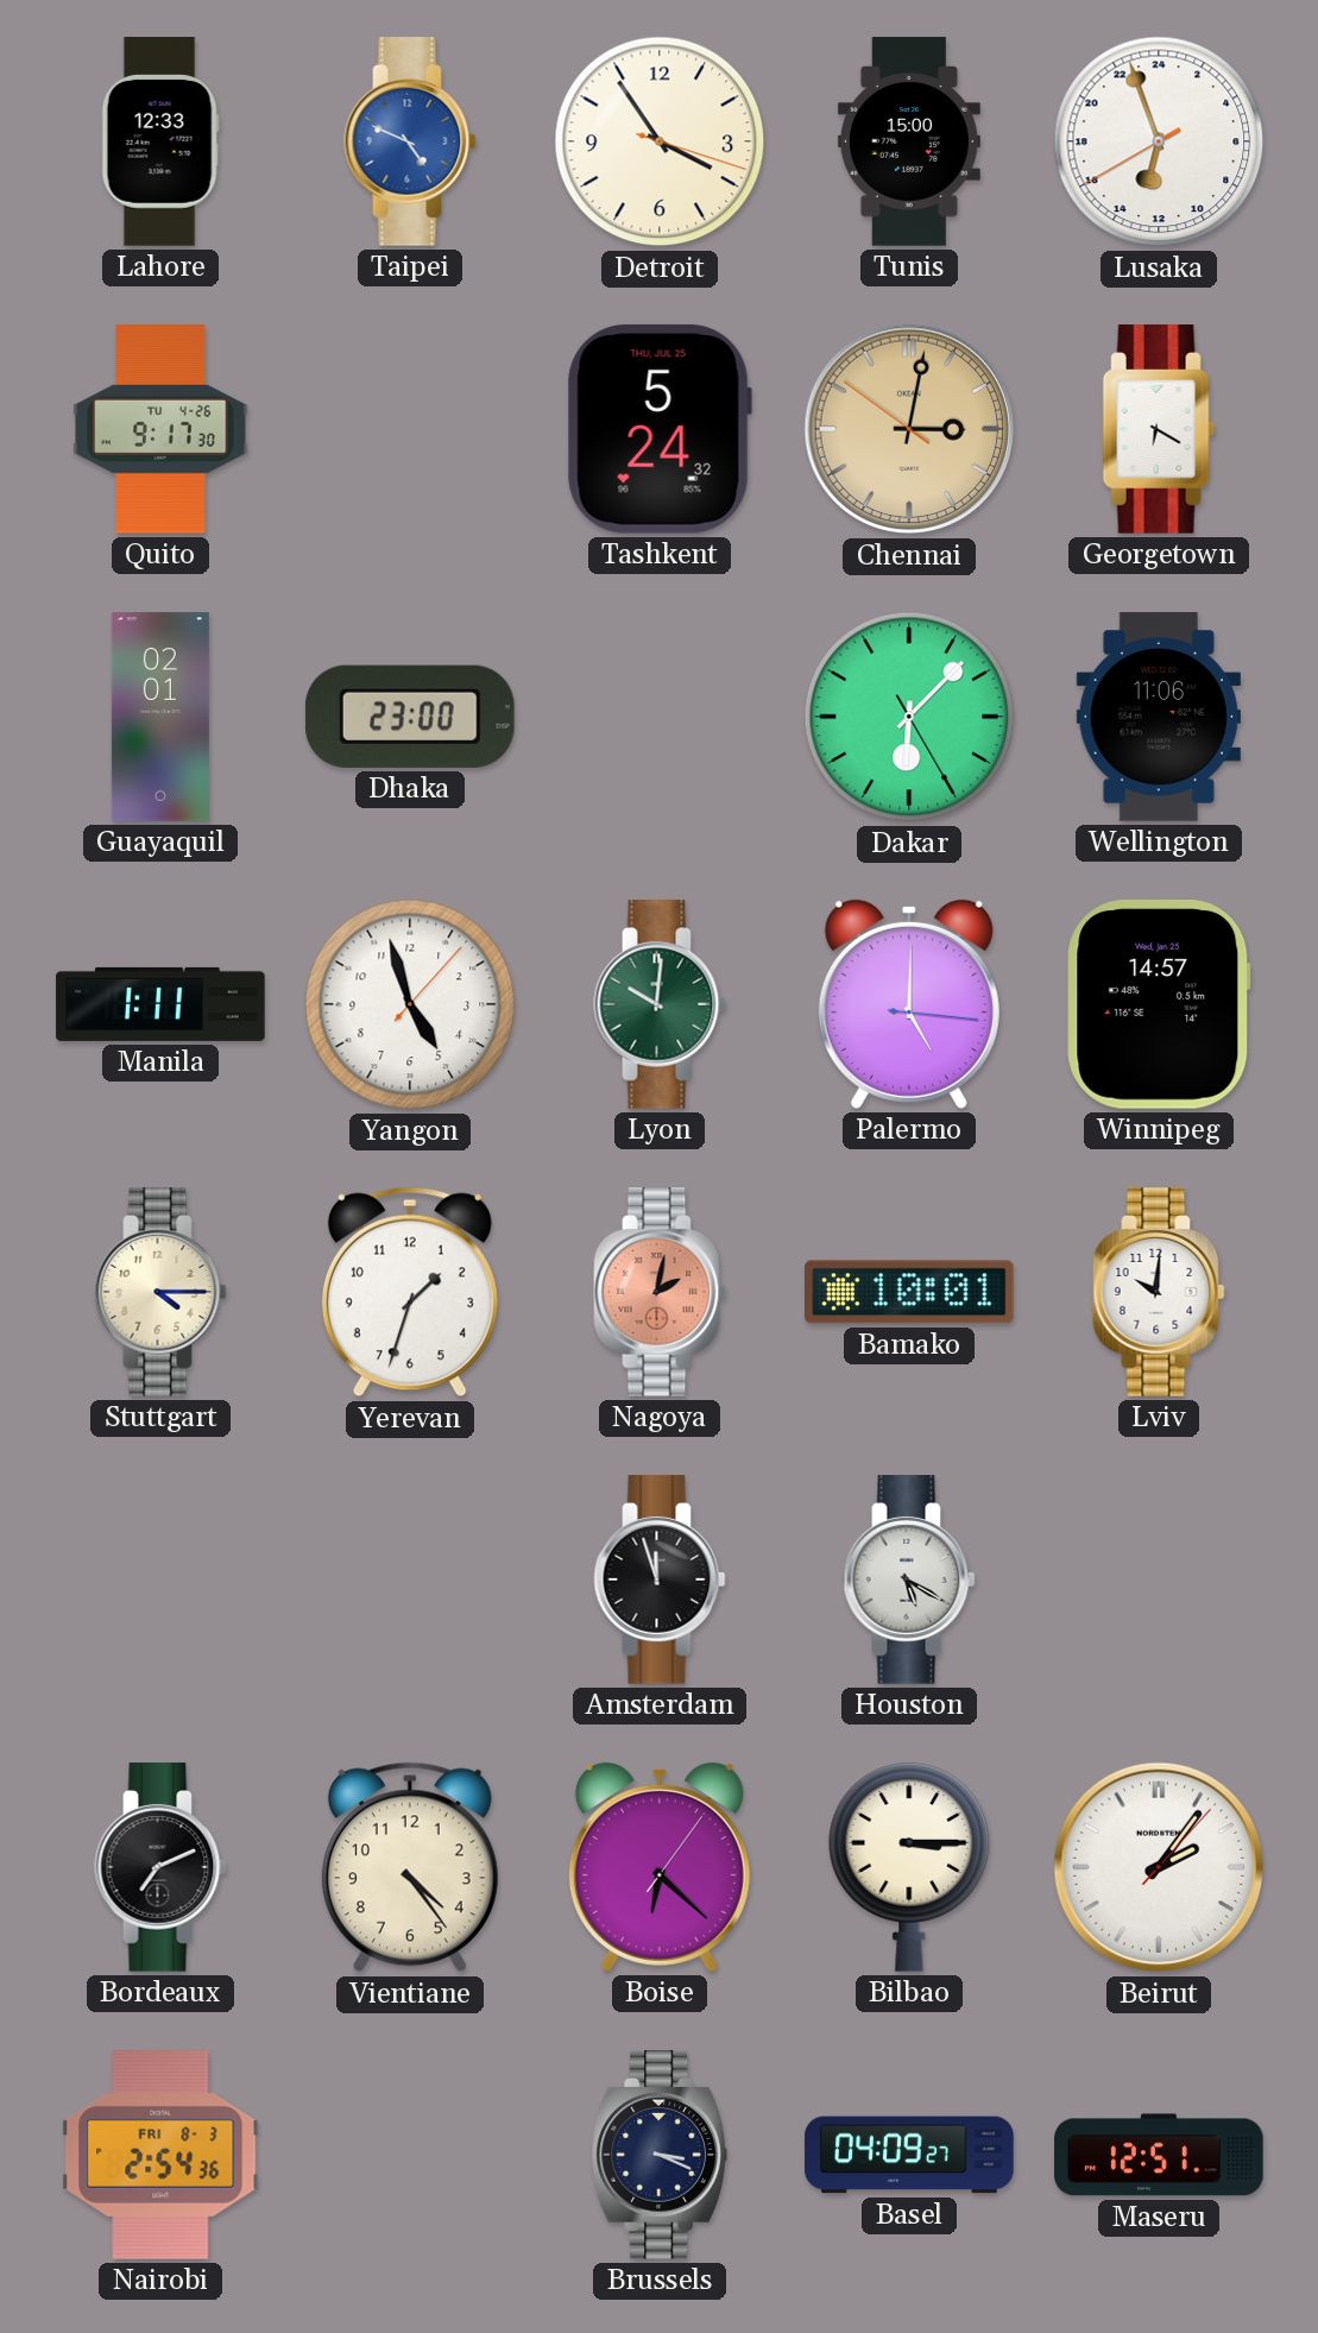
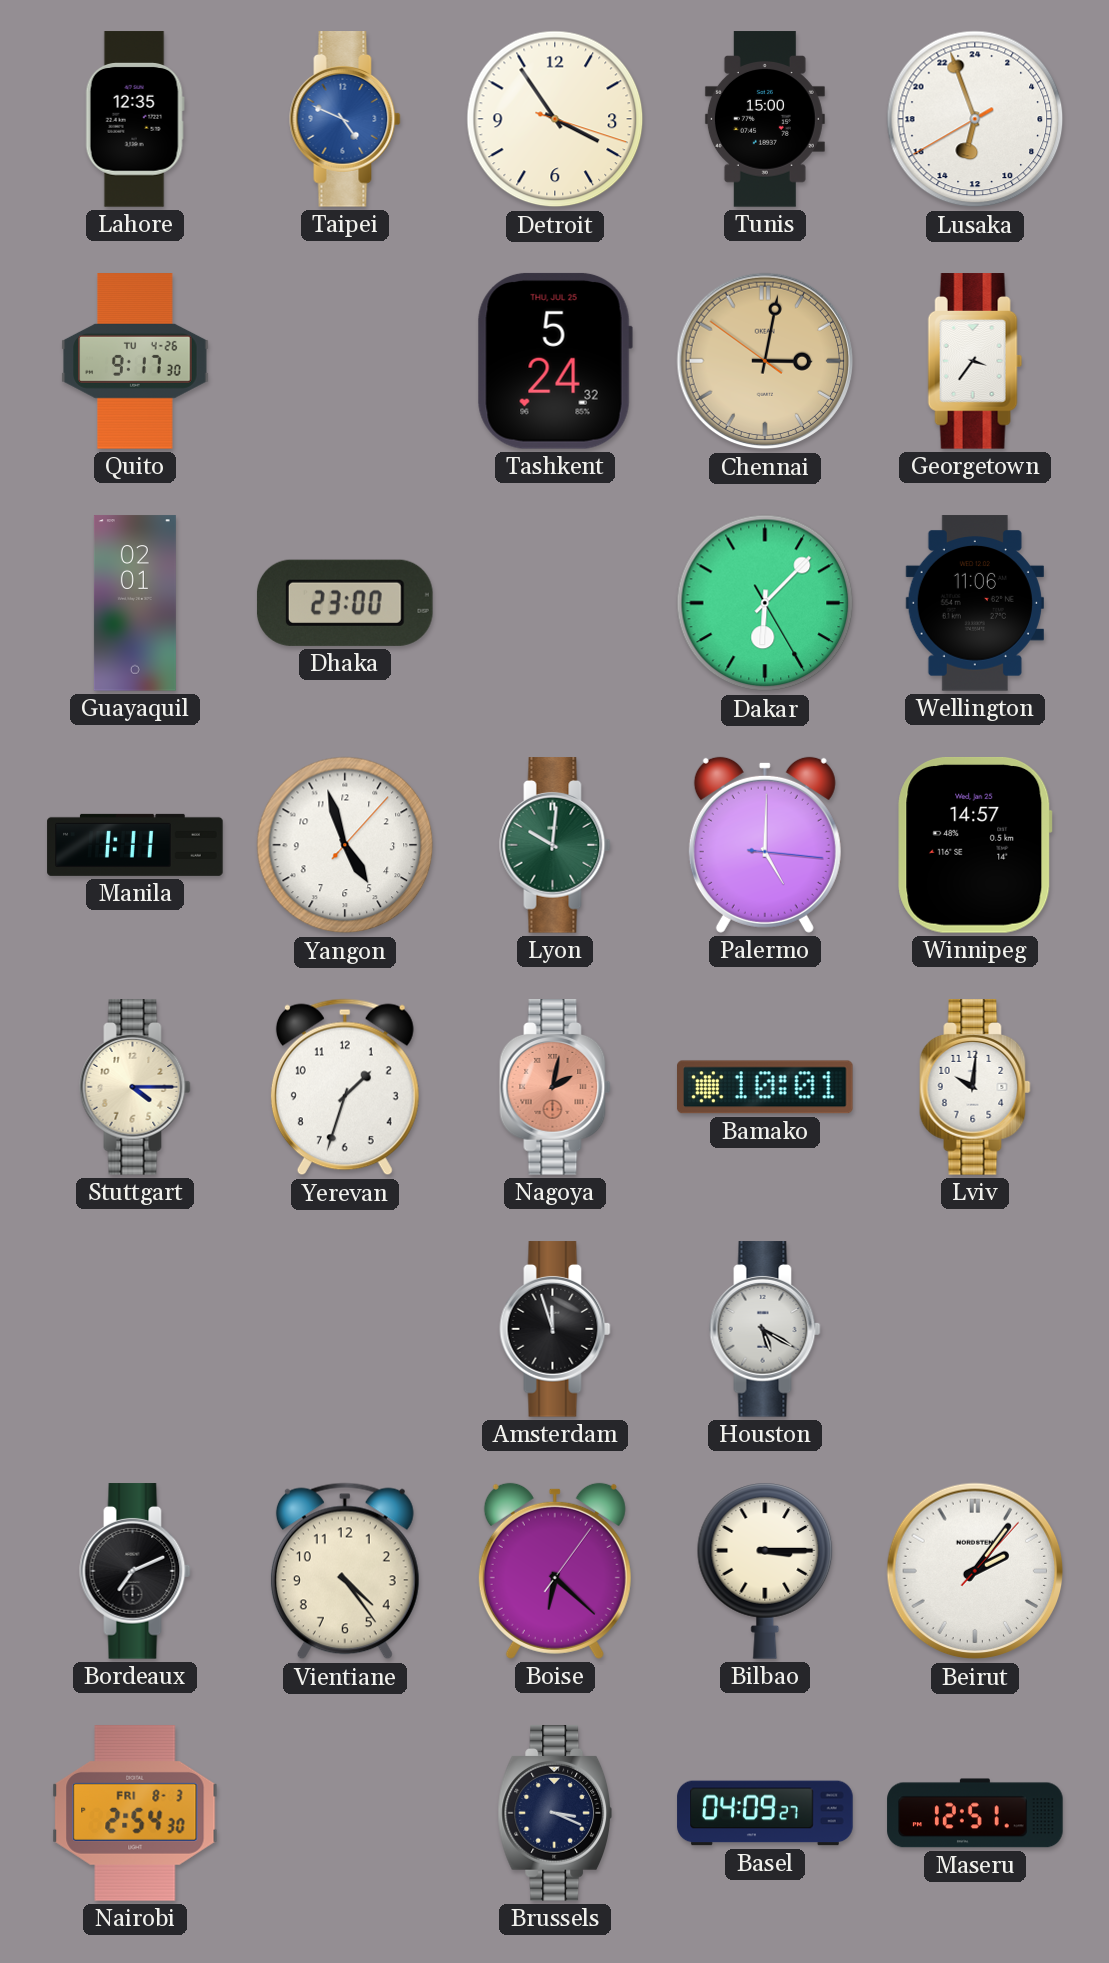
Lahore: 12:33 -> 12:35 (135, 119)
Georgetown: 6:20 -> 3:36 (975, 361)
Nairobi: 2:54:36 -> 2:54:30 (135, 1813)
